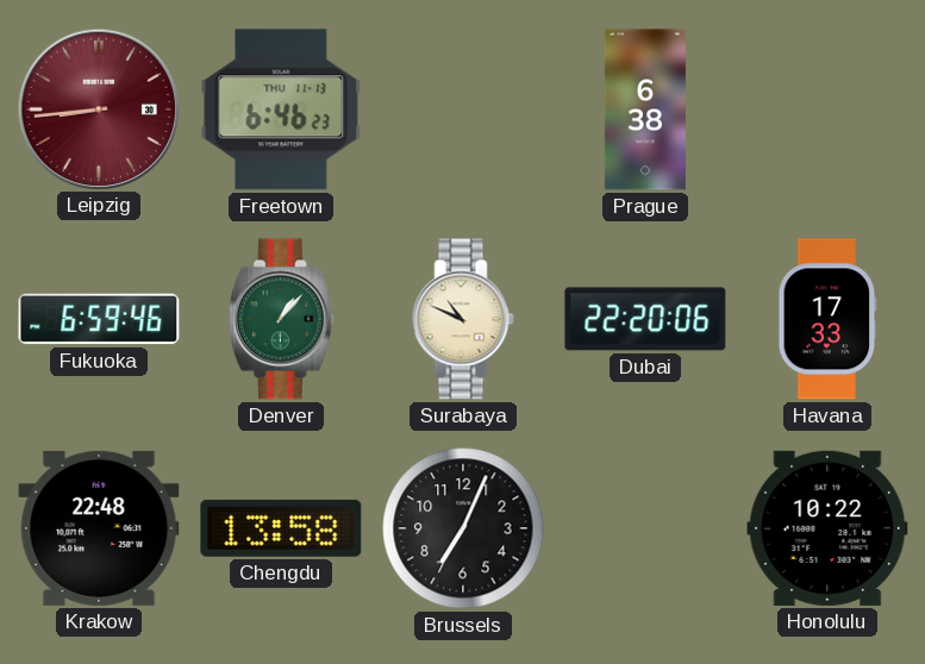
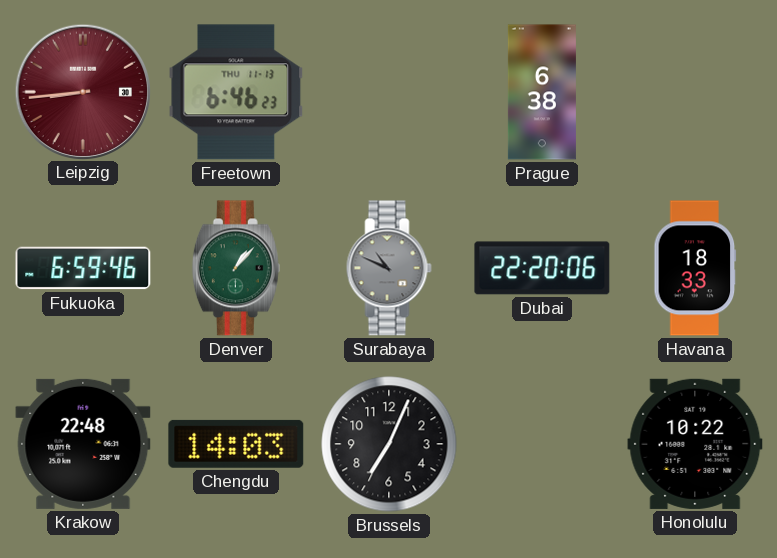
Surabaya dial: cream -> grey (389, 268)
Havana: 17:33 -> 18:33 (695, 268)
Chengdu: 13:58 -> 14:03 (236, 444)
